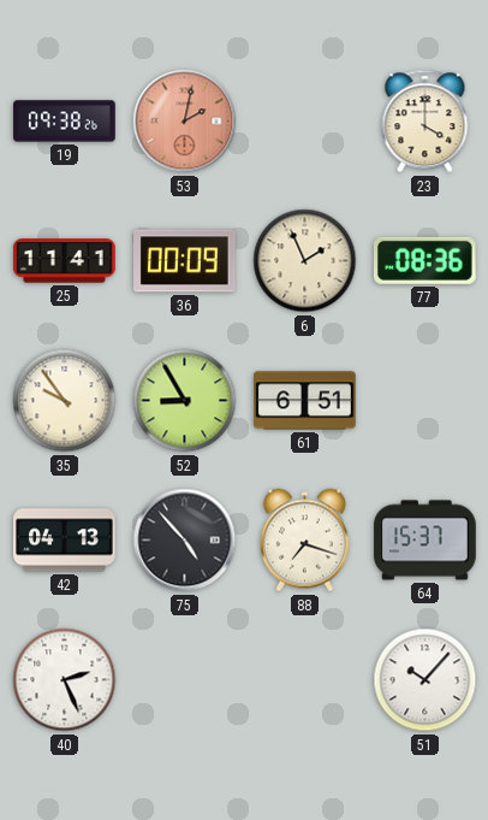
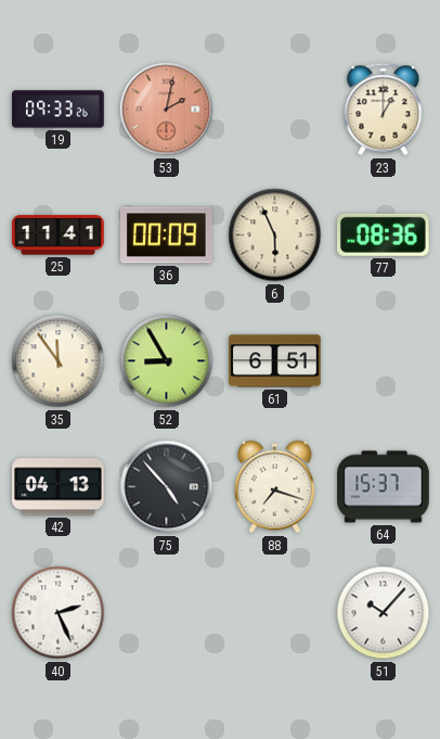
19: 09:38 -> 09:33 (59, 110)
23: 4:00 -> 1:00 (384, 110)
6: 1:56 -> 5:56 (275, 235)
35: 9:54 -> 11:54 (59, 361)
